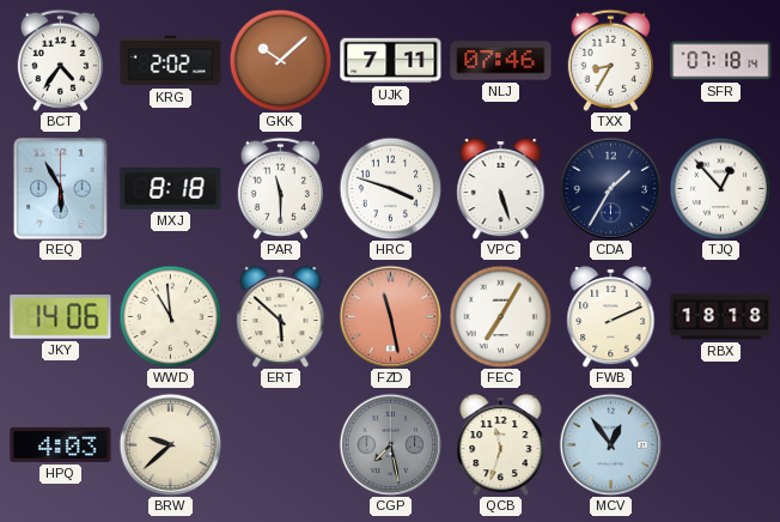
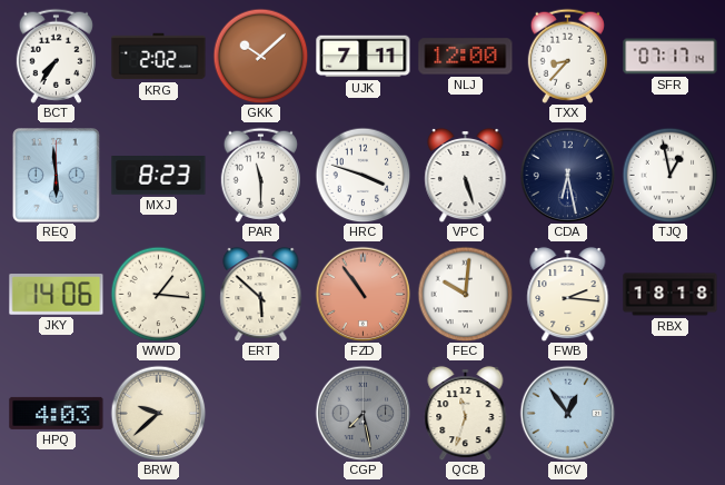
BCT: 4:36 -> 7:36 (56, 56)
NLJ: 07:46 -> 12:00 (466, 57)
TXX: 8:35 -> 8:37 (567, 56)
SFR: 07:18 -> 07:17 (671, 57)
REQ: 5:55 -> 5:59 (57, 176)
MXJ: 8:18 -> 8:23 (159, 176)
CDA: 1:35 -> 6:28 (567, 175)
TJQ: 12:53 -> 12:58 (669, 175)
WWD: 10:59 -> 1:16 (158, 294)
FZD: 11:28 -> 10:54 (362, 294)
FEC: 7:05 -> 10:01 (465, 294)
FWB: 2:11 -> 2:16 (568, 294)
